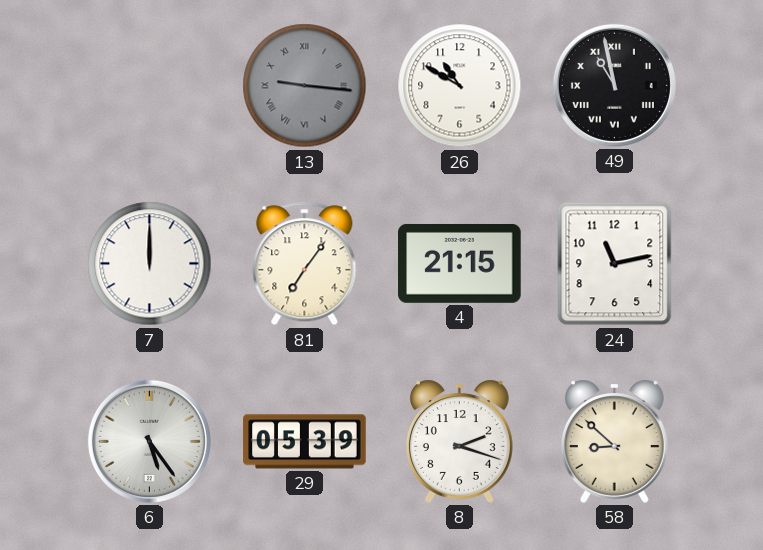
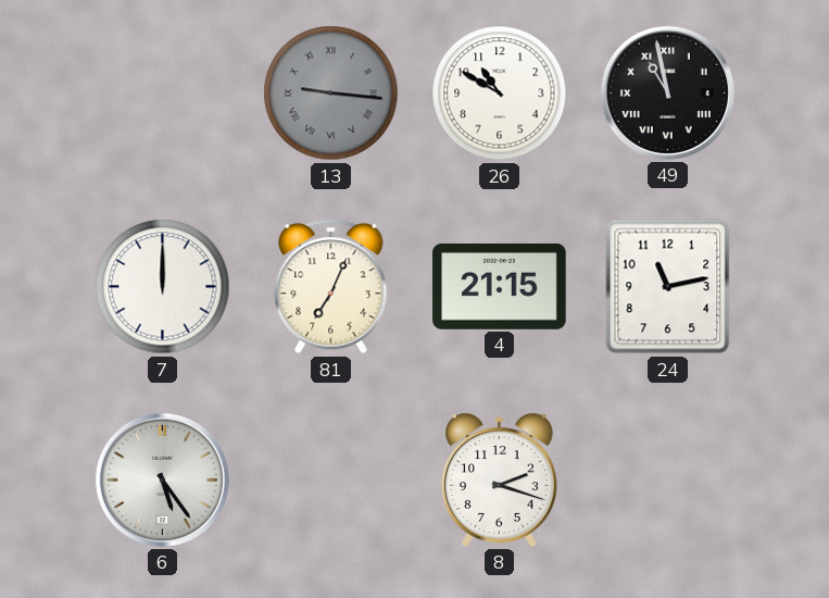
81: 7:06 -> 7:04 (331, 287)
29: 05:39 -> none (305, 442)
58: 8:52 -> none (614, 441)
